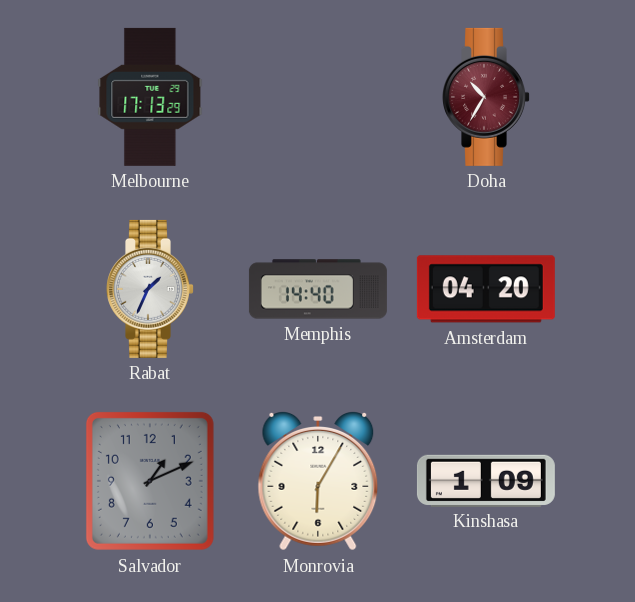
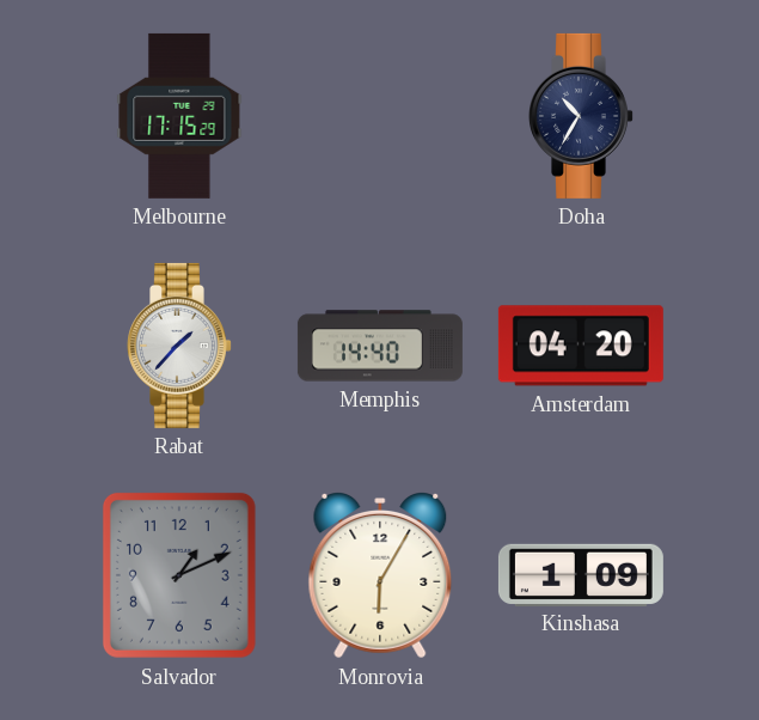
Melbourne: 17:13 -> 17:15 (179, 116)
Doha dial: burgundy -> navy (582, 116)
Rabat: 1:34 -> 1:37 (180, 346)
